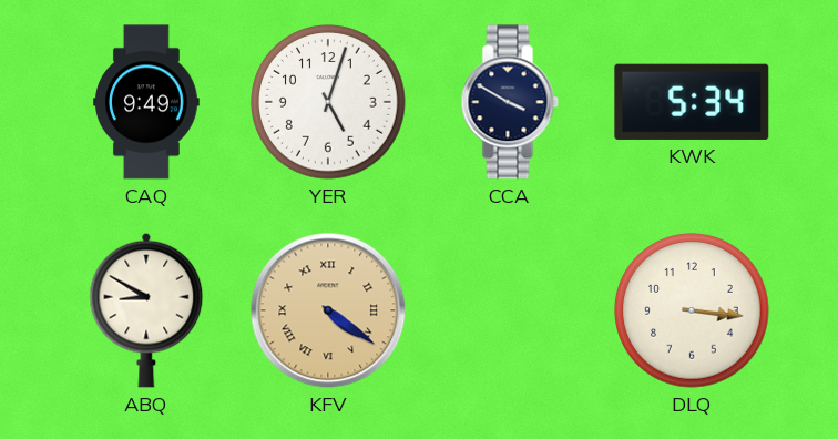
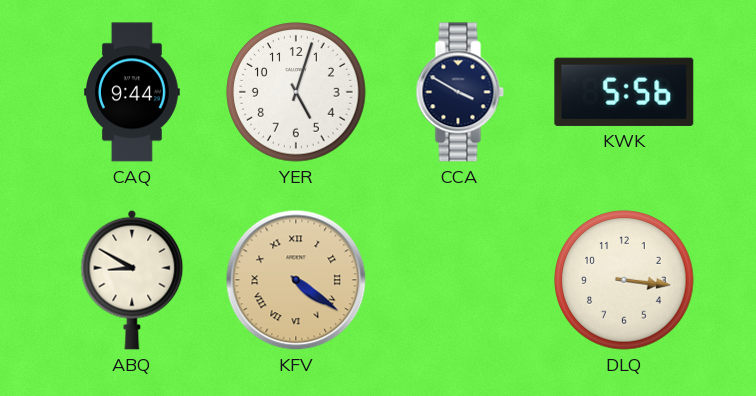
CAQ: 9:49 -> 9:44 (133, 92)
KWK: 5:34 -> 5:56 (624, 92)
